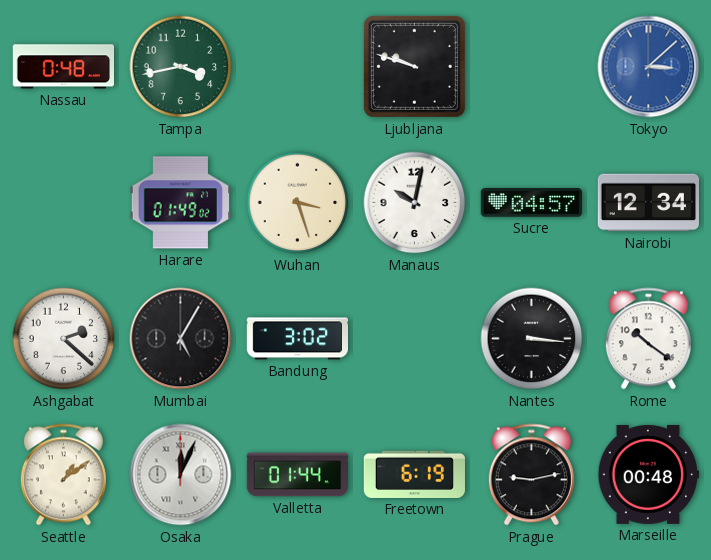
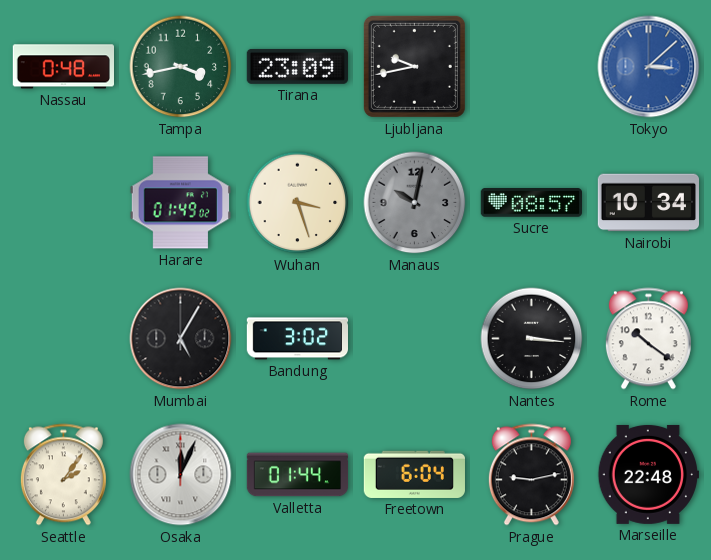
Tirana: none -> 23:09 (297, 66)
Ljubljana: 9:48 -> 9:43 (414, 66)
Manaus dial: white -> grey (415, 203)
Sucre: 04:57 -> 08:57 (531, 203)
Nairobi: 12:34 -> 10:34 (648, 203)
Ashgabat: 2:22 -> none (64, 339)
Seattle: 1:09 -> 2:06 (63, 475)
Freetown: 6:19 -> 6:04 (414, 474)
Marseille: 00:48 -> 22:48 (648, 474)
